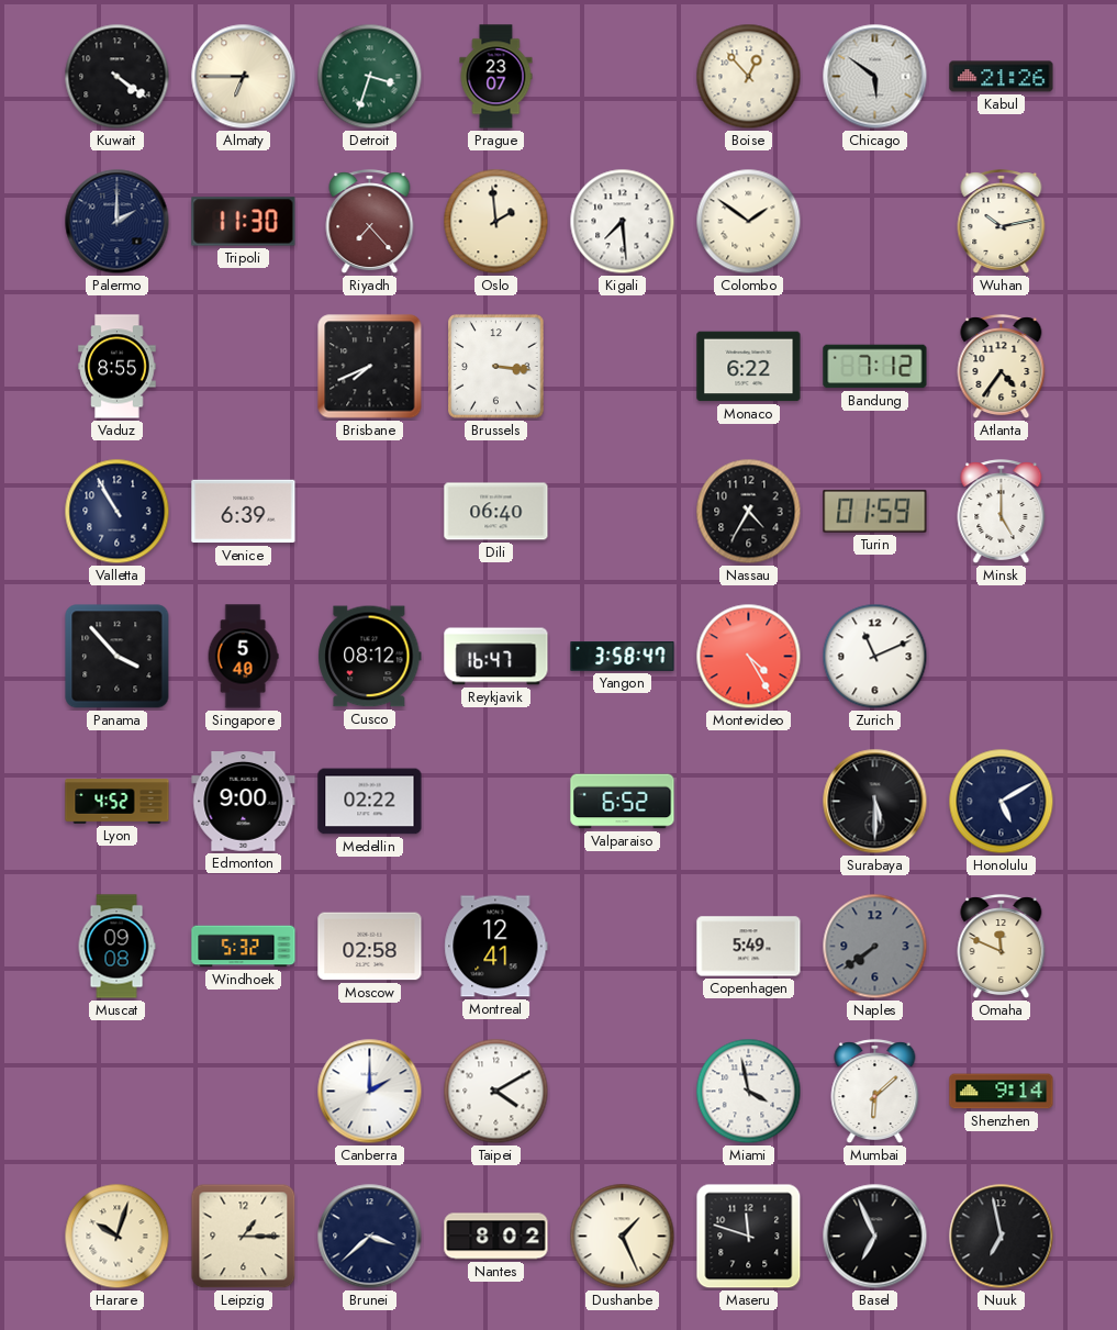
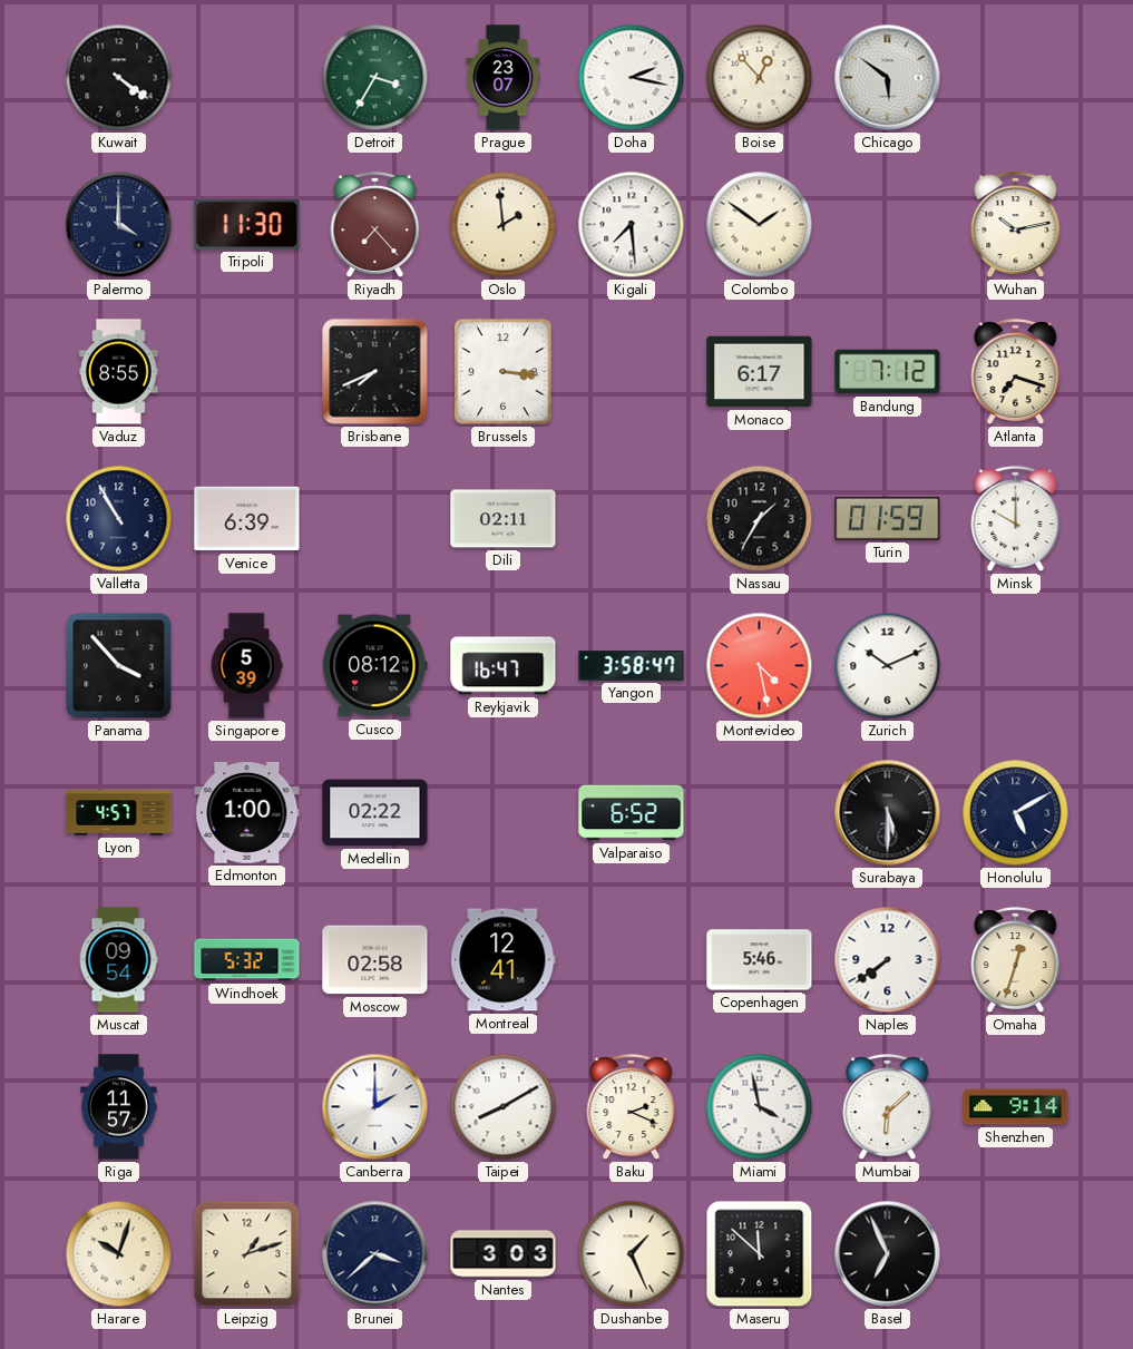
Almaty: 6:45 -> none (244, 77)
Detroit: 3:33 -> 3:35 (375, 78)
Doha: none -> 2:17 (632, 78)
Kabul: 21:26 -> none (1002, 77)
Palermo: 2:00 -> 4:00 (119, 225)
Monaco: 6:22 -> 6:17 (760, 372)
Atlanta: 4:36 -> 7:18 (1016, 372)
Dili: 06:40 -> 02:11 (504, 519)
Nassau: 4:35 -> 1:35 (760, 519)
Minsk: 5:00 -> 10:00 (1016, 519)
Singapore: 5:40 -> 5:39 (246, 666)
Montevideo: 4:25 -> 4:28 (760, 666)
Zurich: 11:11 -> 10:11 (888, 666)
Lyon: 4:52 -> 4:57 (119, 813)
Edmonton: 9:00 -> 1:00 (247, 813)
Muscat: 09:08 -> 09:54 (118, 960)
Copenhagen: 5:49 -> 5:46 (760, 960)
Naples dial: grey -> white (888, 960)
Omaha: 11:49 -> 12:33 (1016, 960)
Riga: none -> 11:57 (119, 1107)
Taipei: 4:10 -> 8:10 (504, 1107)
Baku: none -> 2:19 (632, 1107)
Leipzig: 1:15 -> 1:12 (247, 1254)
Nantes: 8:02 -> 3:03 (504, 1254)
Maseru: 11:48 -> 11:52 (760, 1254)
Nuuk: 6:58 -> none (1002, 1237)
